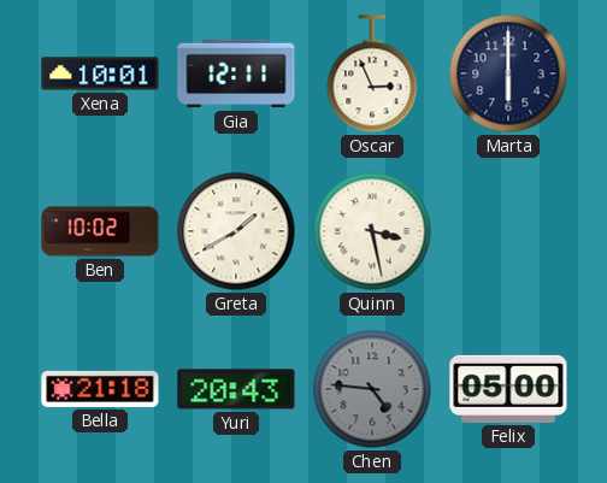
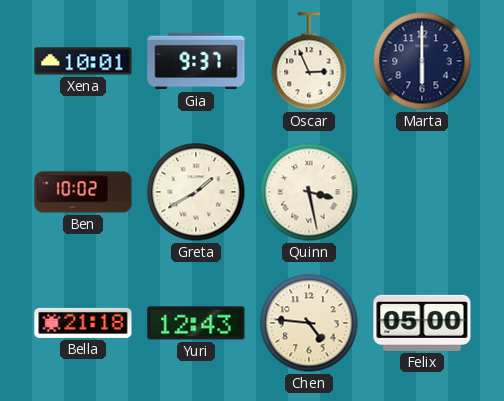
Gia: 12:11 -> 9:37 (196, 61)
Yuri: 20:43 -> 12:43 (196, 323)
Chen dial: grey -> cream (309, 323)
